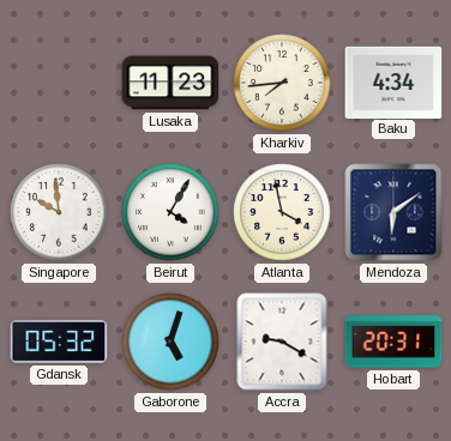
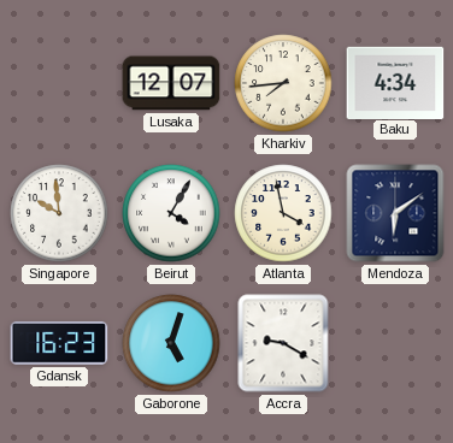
Lusaka: 11:23 -> 12:07 (171, 83)
Gdansk: 05:32 -> 16:23 (59, 343)
Hobart: 20:31 -> none (393, 342)
